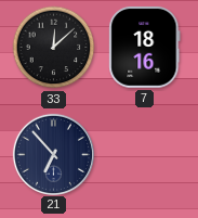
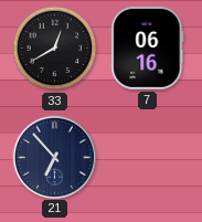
33: 12:08 -> 12:40 (55, 49)
7: 18:16 -> 06:16 (148, 47)
